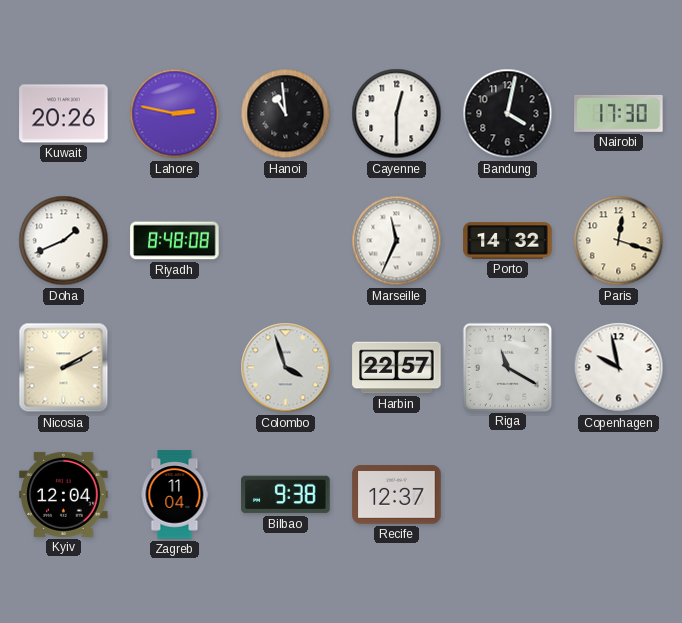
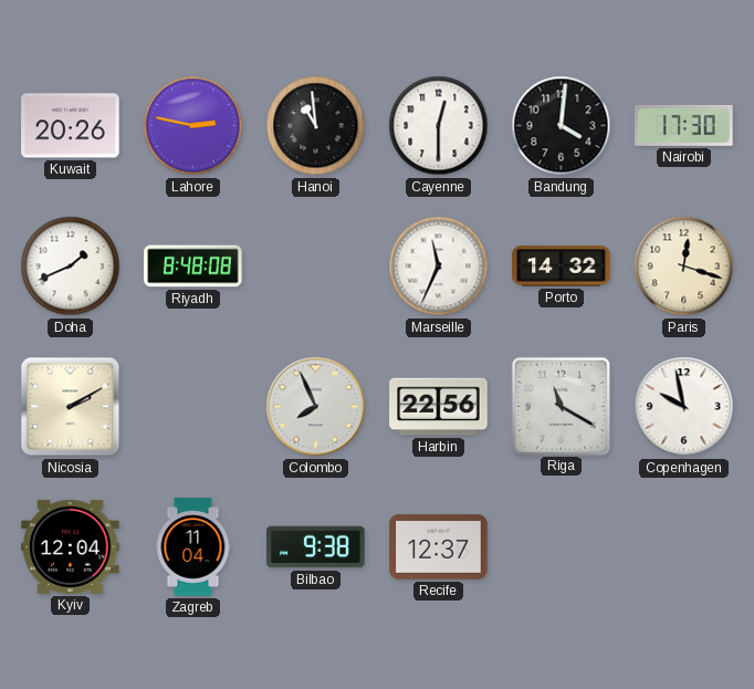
Bandung: 4:02 -> 4:01 (562, 126)
Colombo: 3:57 -> 7:56 (316, 407)
Harbin: 22:57 -> 22:56 (439, 407)
